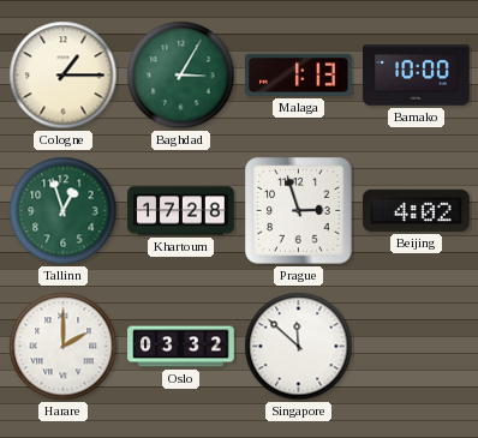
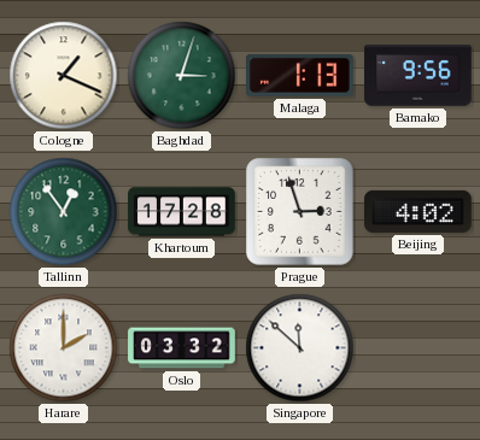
Cologne: 1:15 -> 1:19 (64, 76)
Baghdad: 3:05 -> 3:03 (182, 76)
Bamako: 10:00 -> 9:56 (418, 76)
Tallinn: 12:57 -> 12:54 (64, 212)
